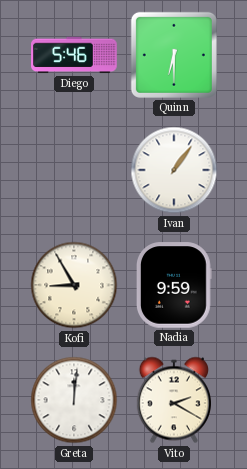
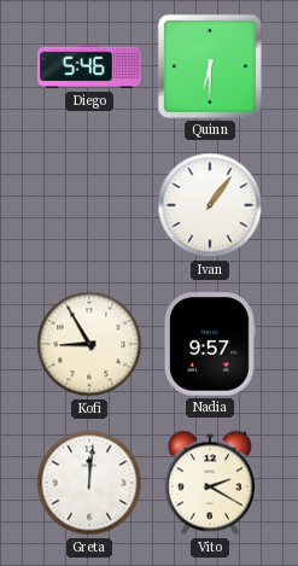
Nadia: 9:59 -> 9:57 (211, 344)
